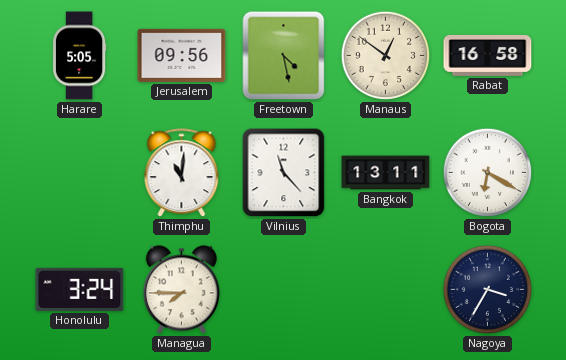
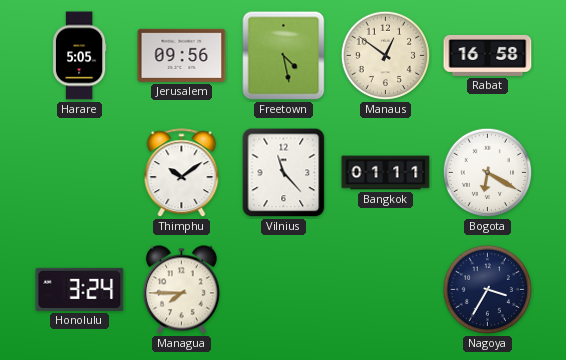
Thimphu: 11:01 -> 10:09 (182, 173)
Bangkok: 13:11 -> 01:11 (386, 173)
